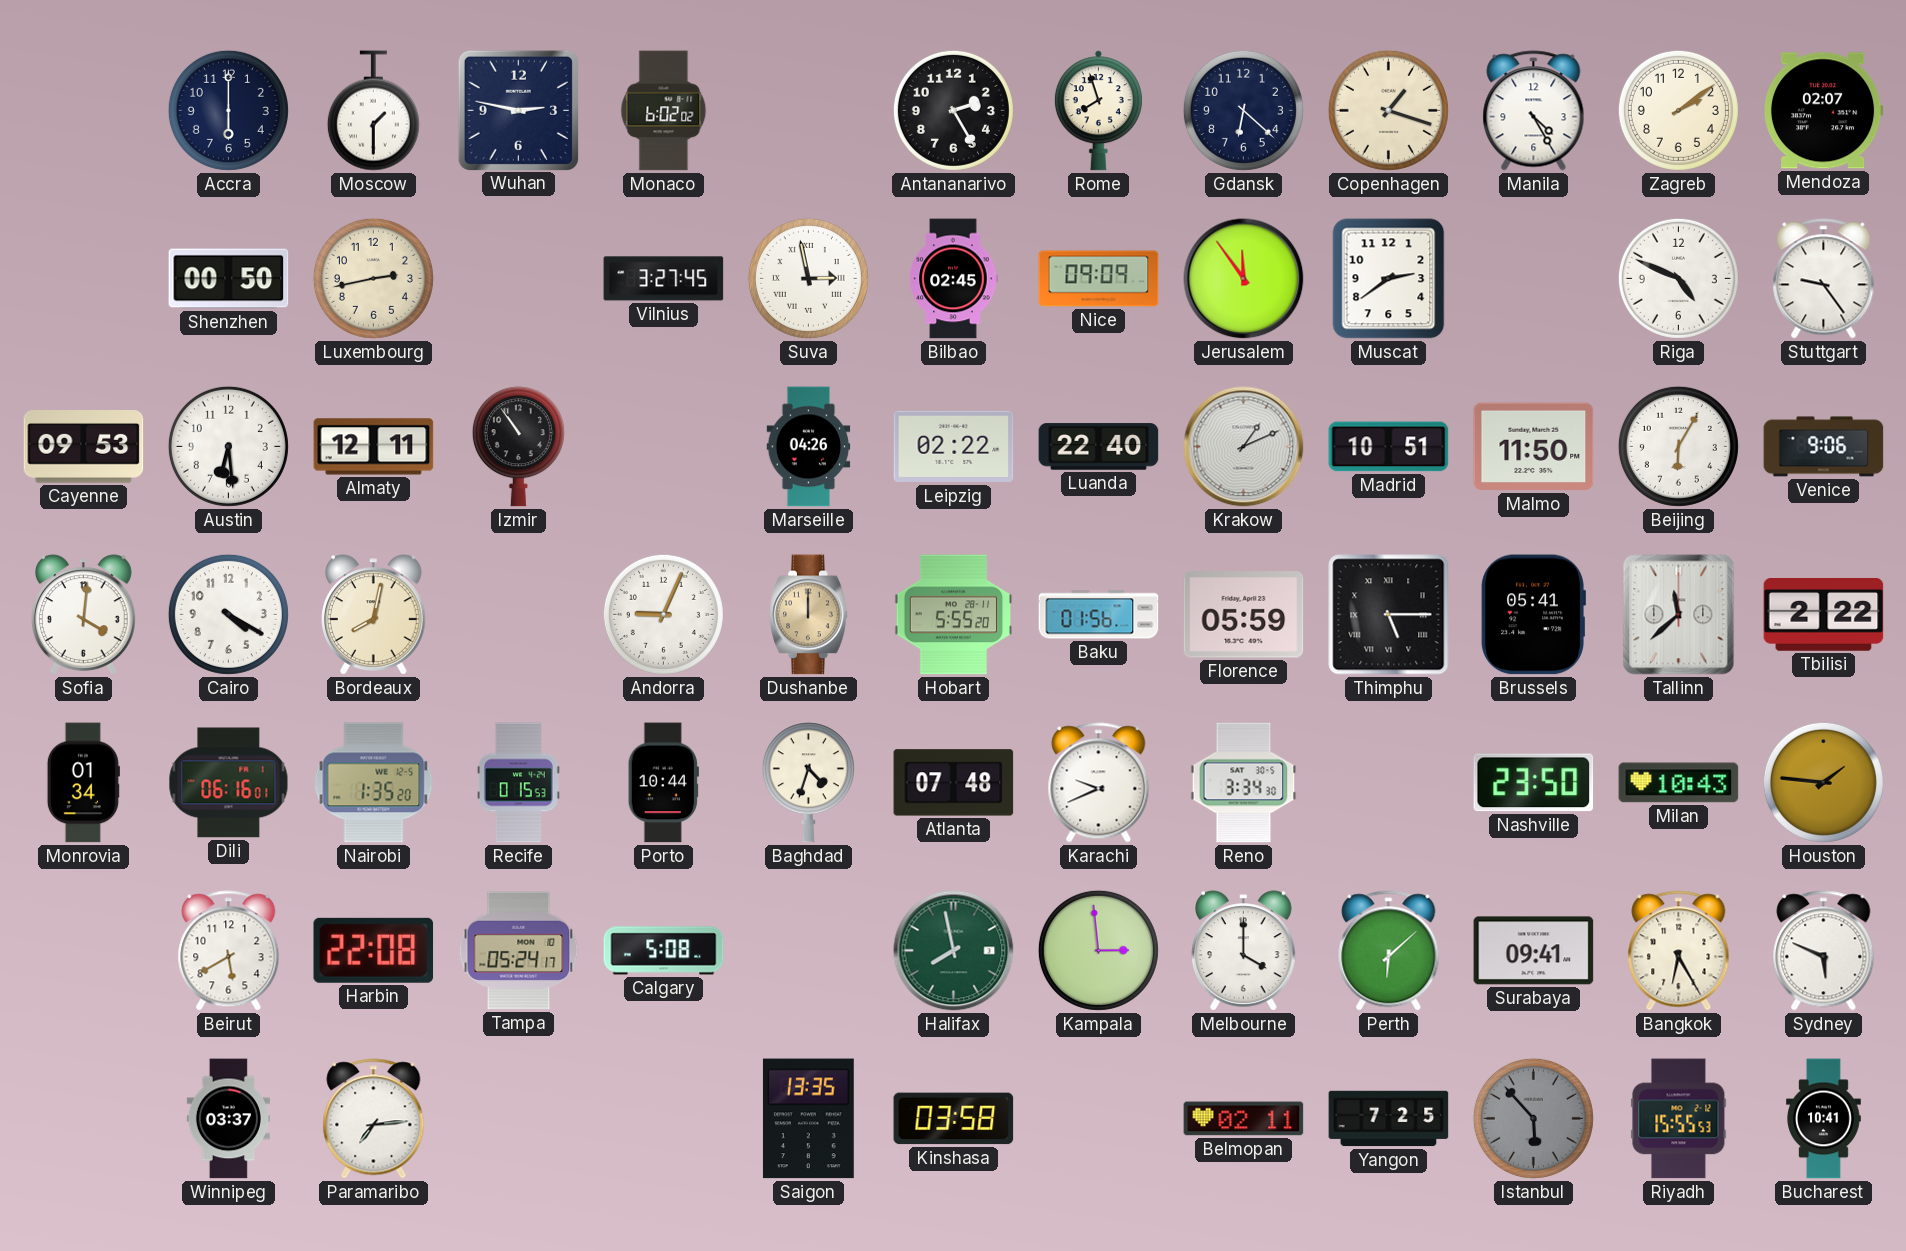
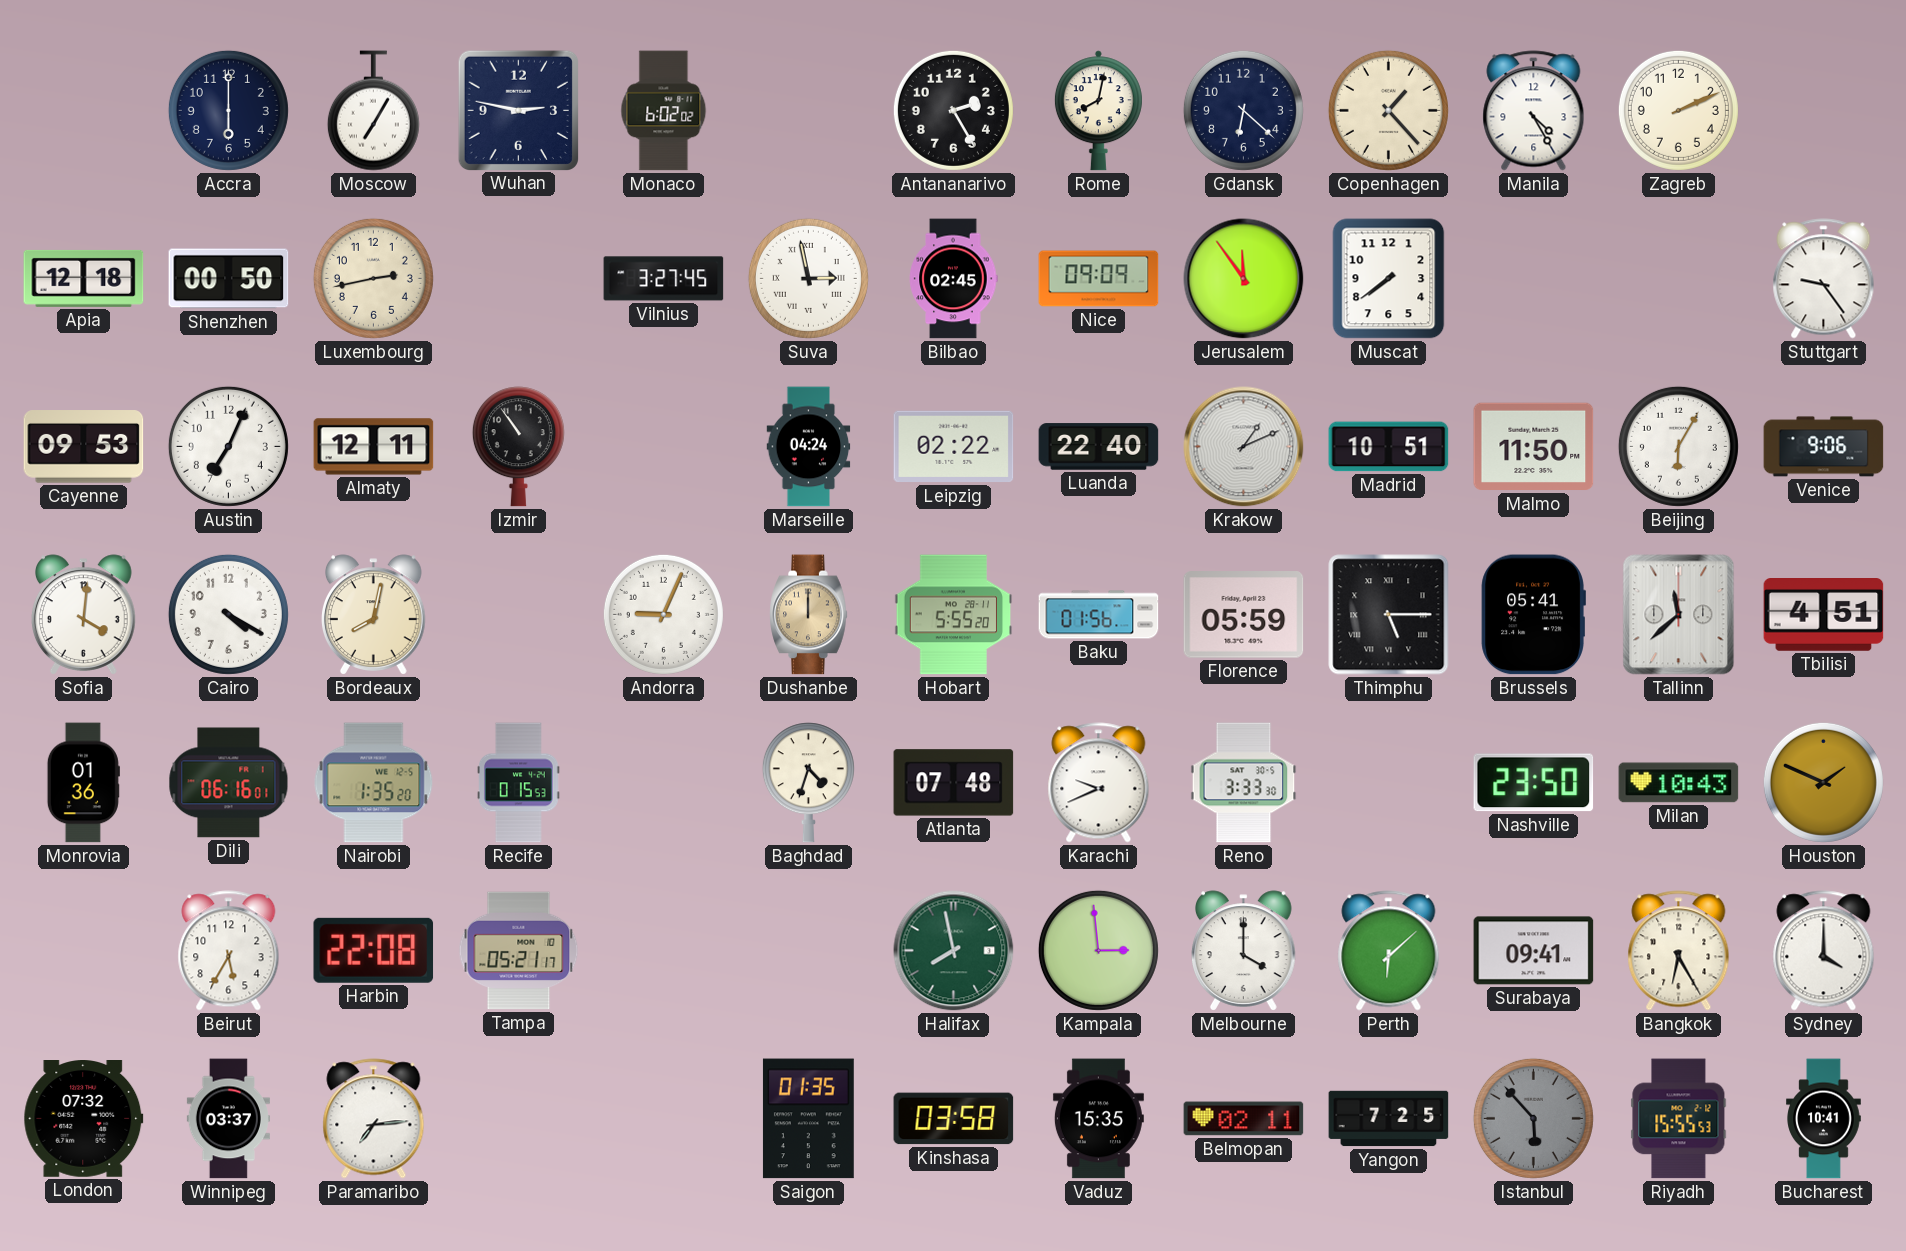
Moscow: 1:30 -> 7:05 (373, 111)
Rome: 7:57 -> 8:02 (1098, 111)
Copenhagen: 1:18 -> 1:23 (1388, 110)
Zagreb: 2:09 -> 2:11 (1678, 110)
Mendoza: 02:07 -> none (1823, 111)
Apia: none -> 12:18 (84, 278)
Muscat: 2:39 -> 7:39 (1389, 279)
Riga: 4:49 -> none (1678, 278)
Austin: 6:29 -> 7:04 (228, 446)
Marseille: 04:26 -> 04:24 (809, 447)
Tbilisi: 2:22 -> 4:51 (1824, 615)
Monrovia: 01:34 -> 01:36 (83, 783)
Porto: 10:44 -> none (663, 783)
Reno: 3:34 -> 3:33 (1244, 783)
Houston: 1:46 -> 1:49 (1823, 782)
Beirut: 5:40 -> 5:35 (229, 951)
Tampa: 05:24 -> 05:21 (519, 951)
Calgary: 5:08 -> none (664, 951)
Sydney: 5:49 -> 4:00 (1824, 951)
London: none -> 07:32 (84, 1119)
Saigon: 13:35 -> 01:35 (808, 1119)
Vaduz: none -> 15:35 (1098, 1119)
